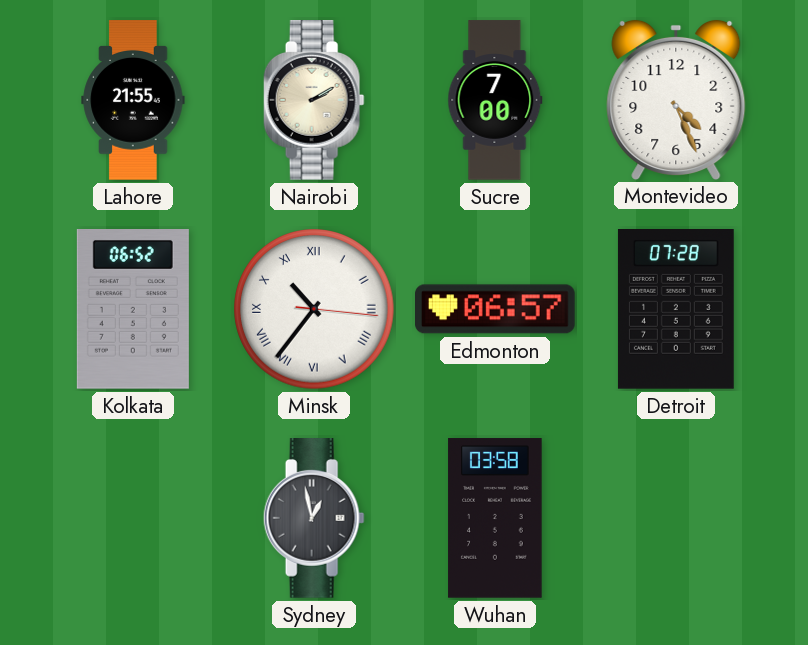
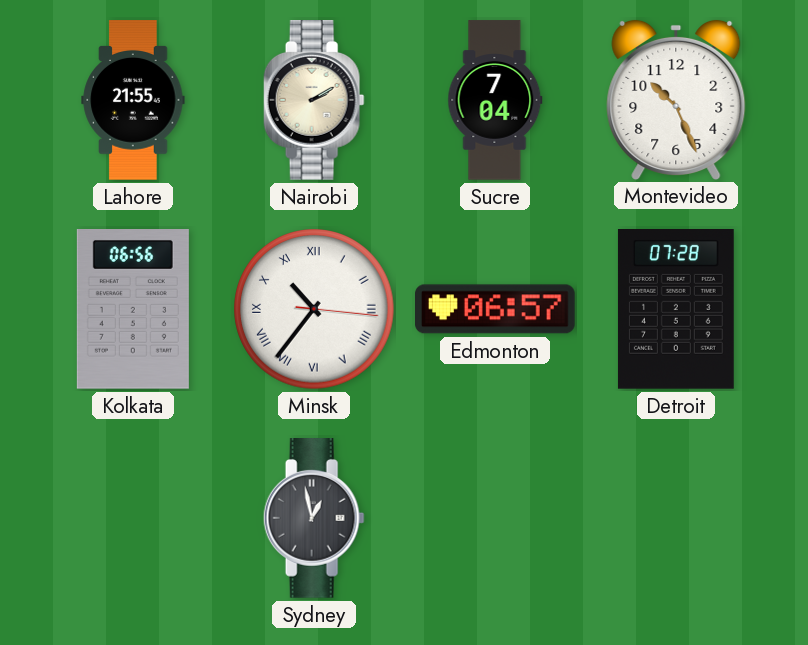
Sucre: 7:00 -> 7:04 (495, 100)
Montevideo: 4:26 -> 10:26 (676, 99)
Kolkata: 06:52 -> 06:56 (133, 310)
Wuhan: 03:58 -> none (495, 518)
